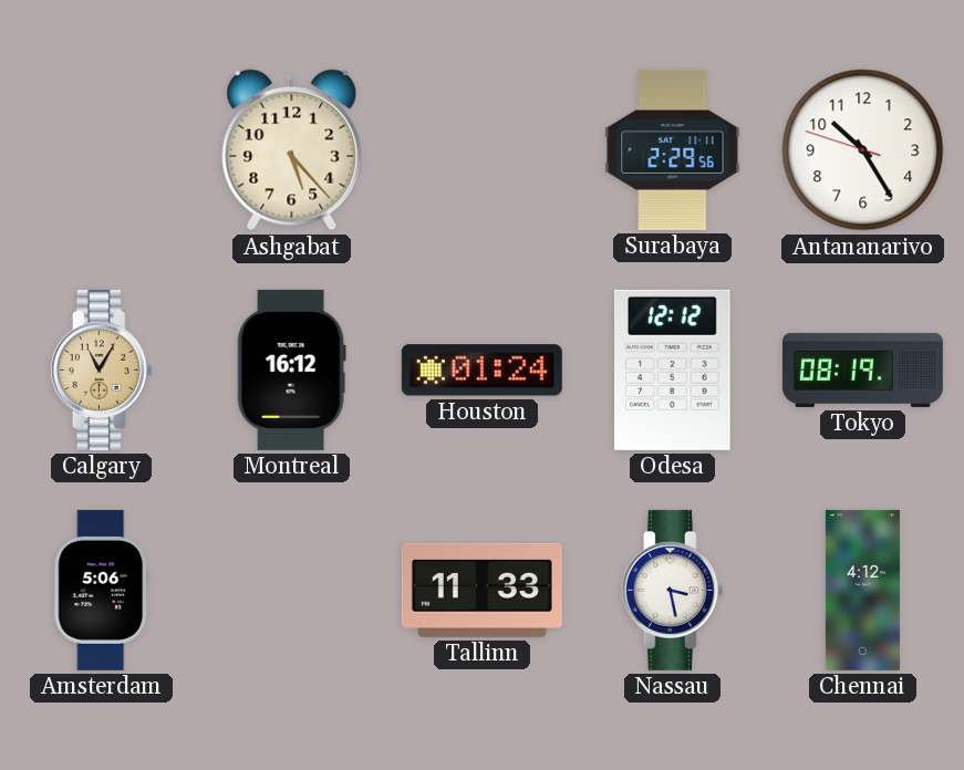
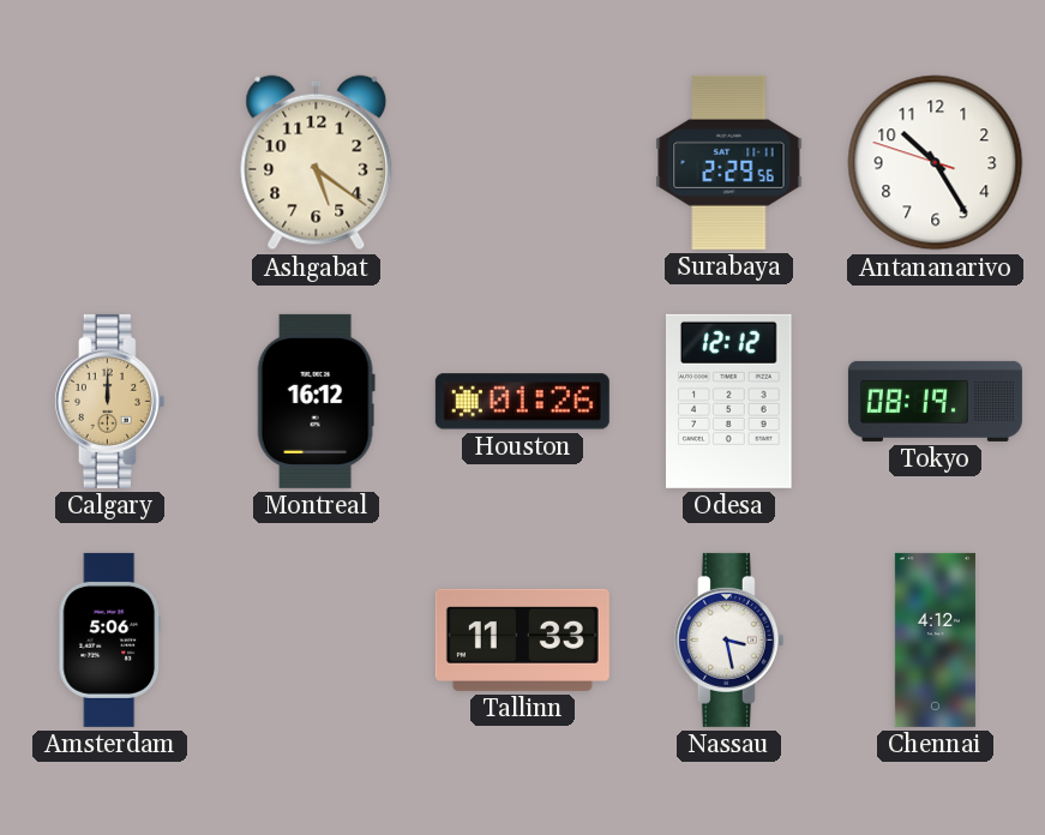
Ashgabat: 5:23 -> 5:21 (317, 163)
Calgary: 11:05 -> 12:00 (109, 401)
Houston: 01:24 -> 01:26 (522, 402)
